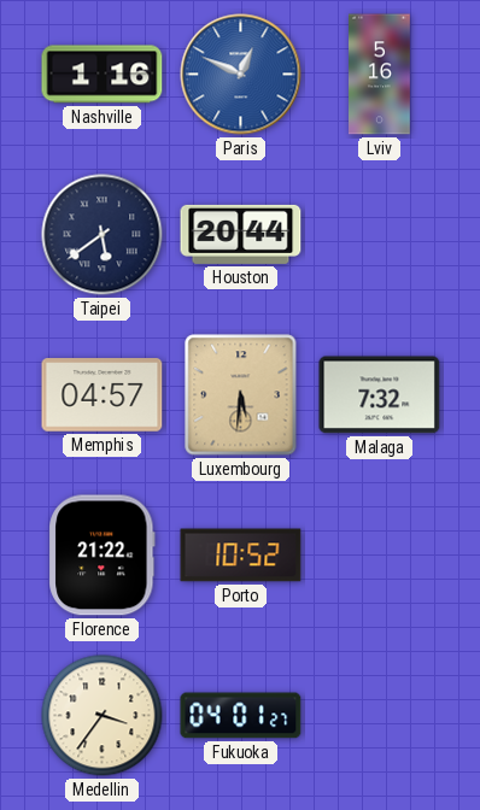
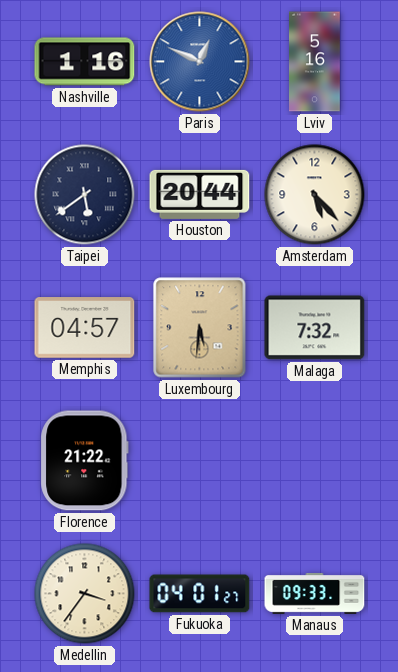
Amsterdam: none -> 5:23 (315, 195)
Porto: 10:52 -> none (241, 556)
Manaus: none -> 09:33 (315, 593)
